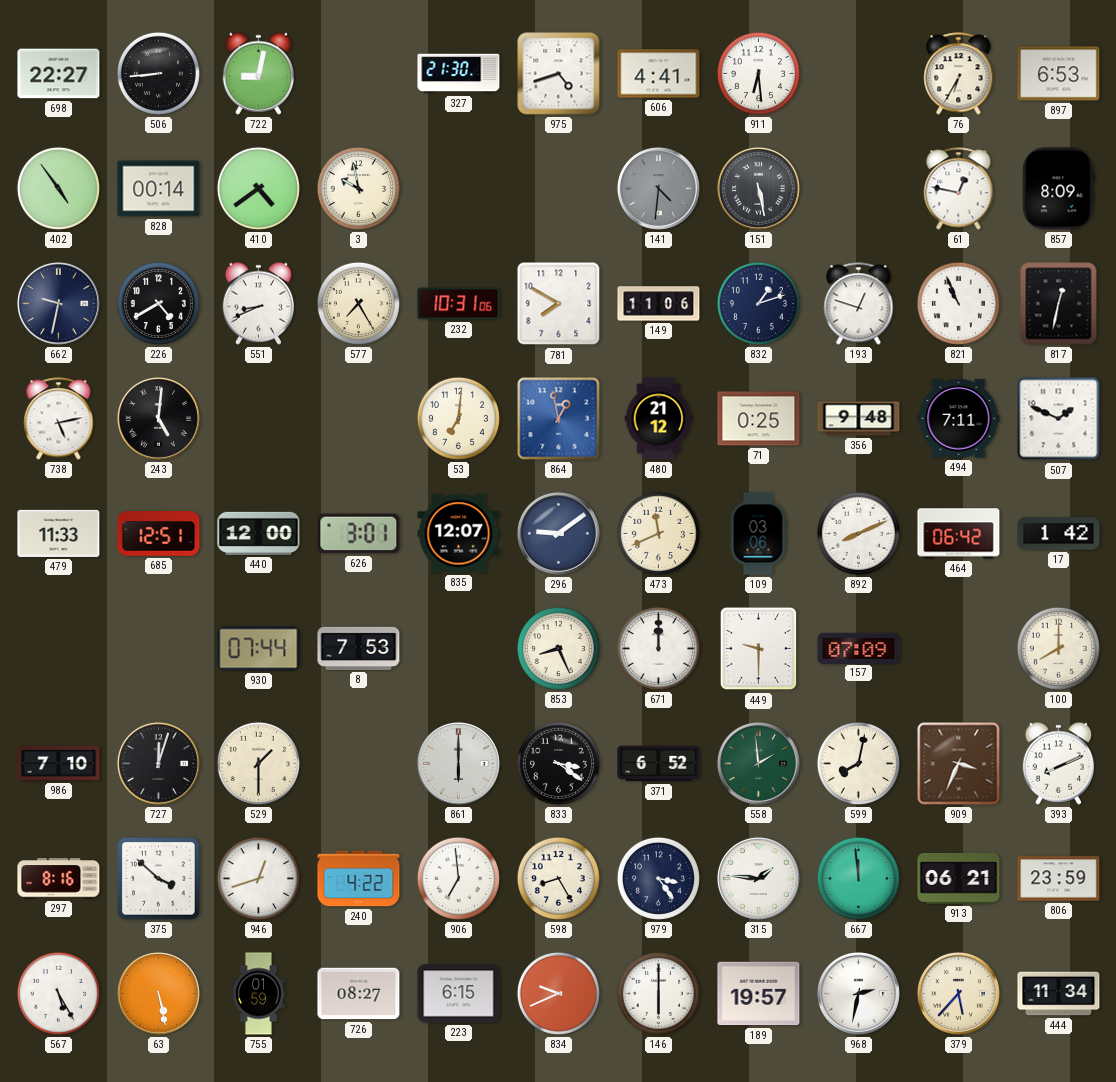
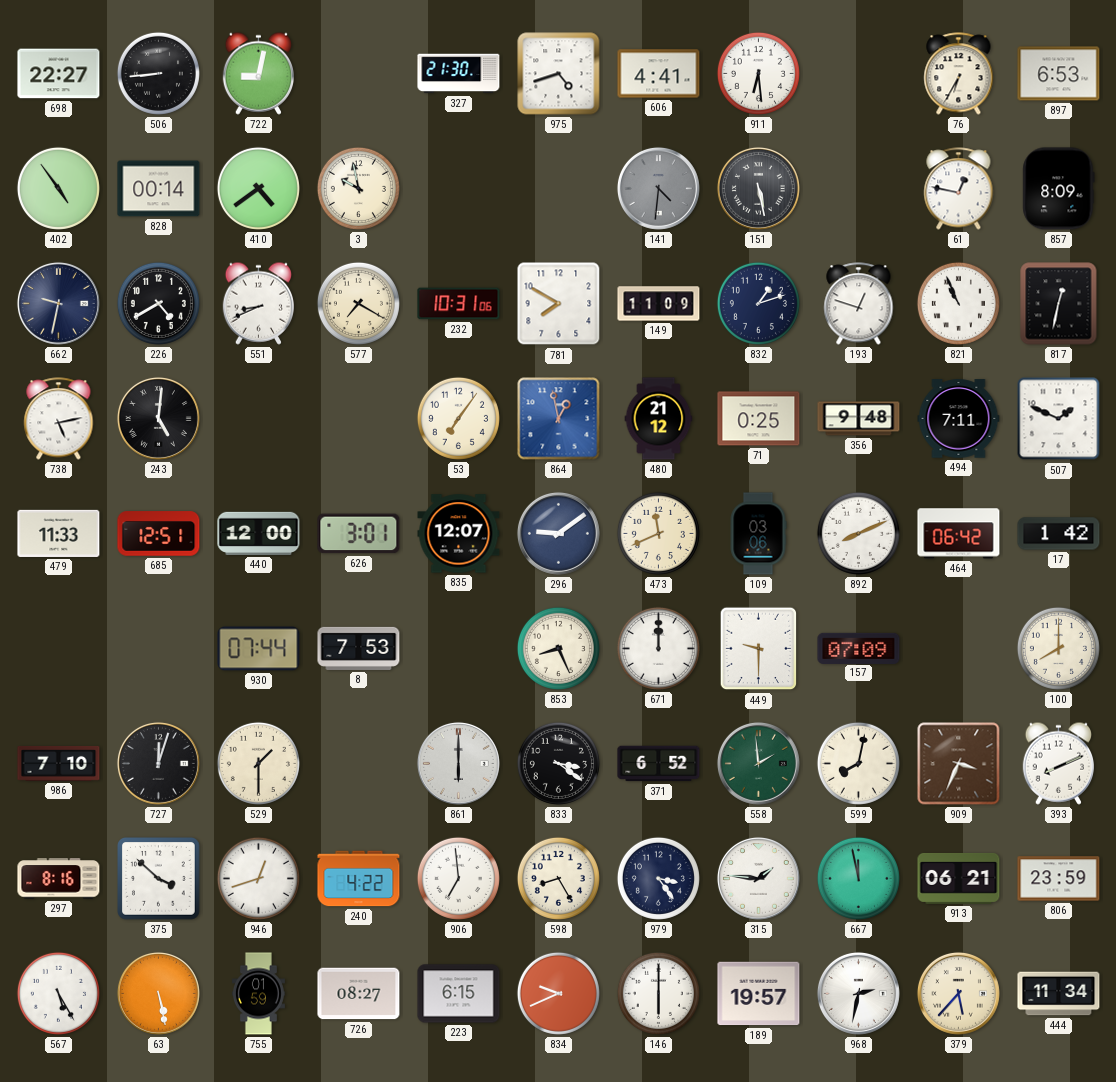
577: 7:25 -> 7:20 (358, 303)
149: 11:06 -> 11:09 (659, 304)
53: 7:01 -> 7:06 (458, 418)
667: 11:59 -> 11:58 (858, 878)
